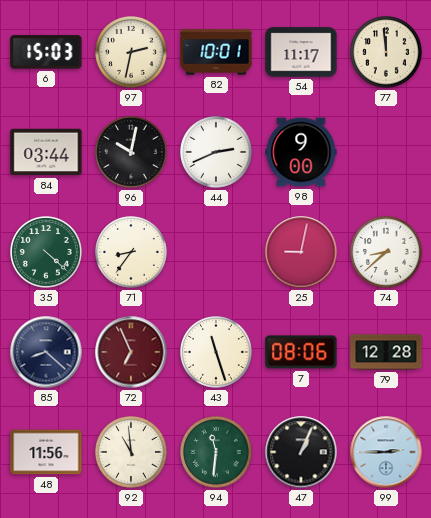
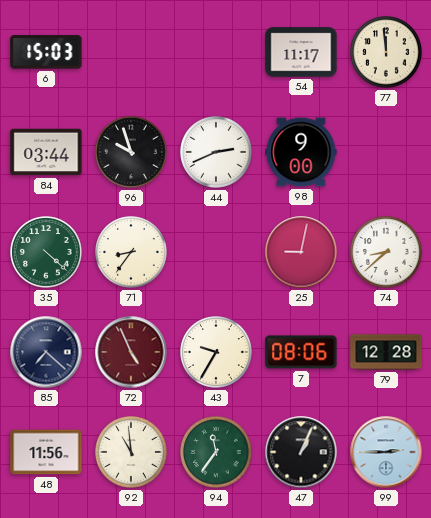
97: 2:32 -> none (132, 53)
82: 10:01 -> none (216, 52)
96: 10:02 -> 9:57 (132, 153)
85: 8:22 -> 7:22 (46, 352)
72: 6:56 -> 4:56 (131, 352)
43: 11:27 -> 9:35 (217, 353)
94: 11:31 -> 11:36 (217, 453)
